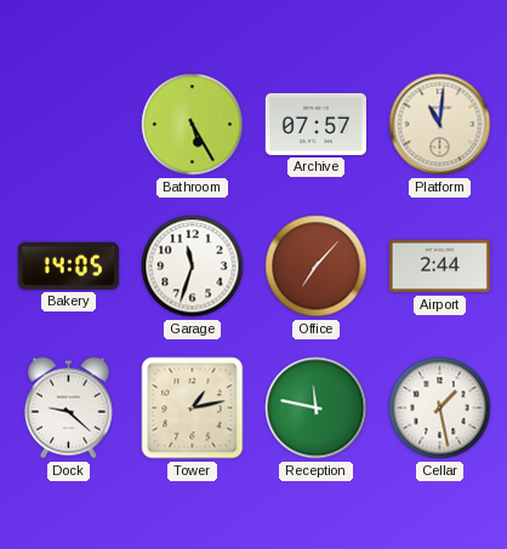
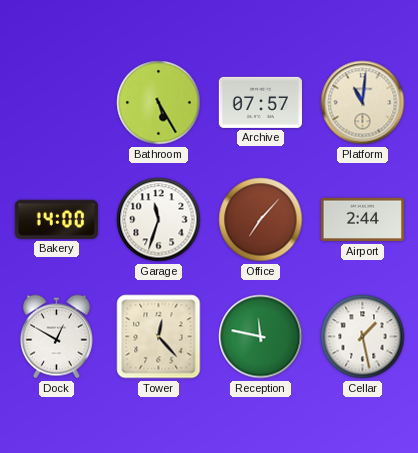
Bakery: 14:05 -> 14:00 (56, 219)
Dock: 9:22 -> 12:50 (56, 337)
Tower: 1:13 -> 12:23 (159, 337)
